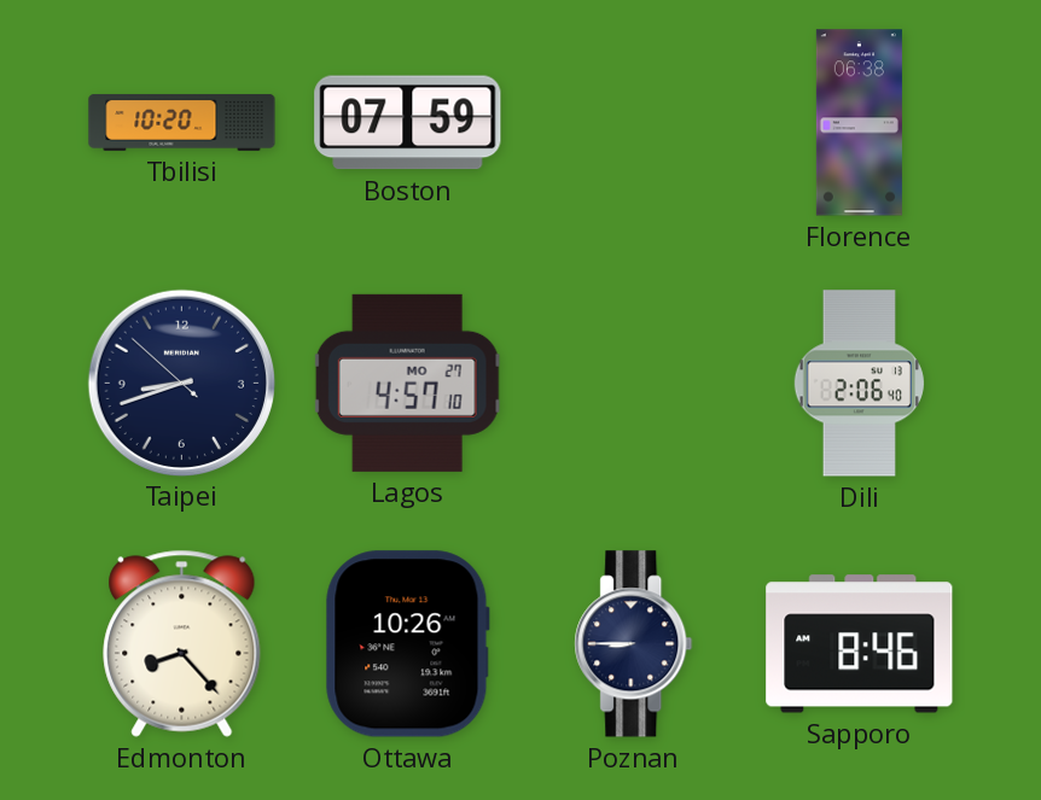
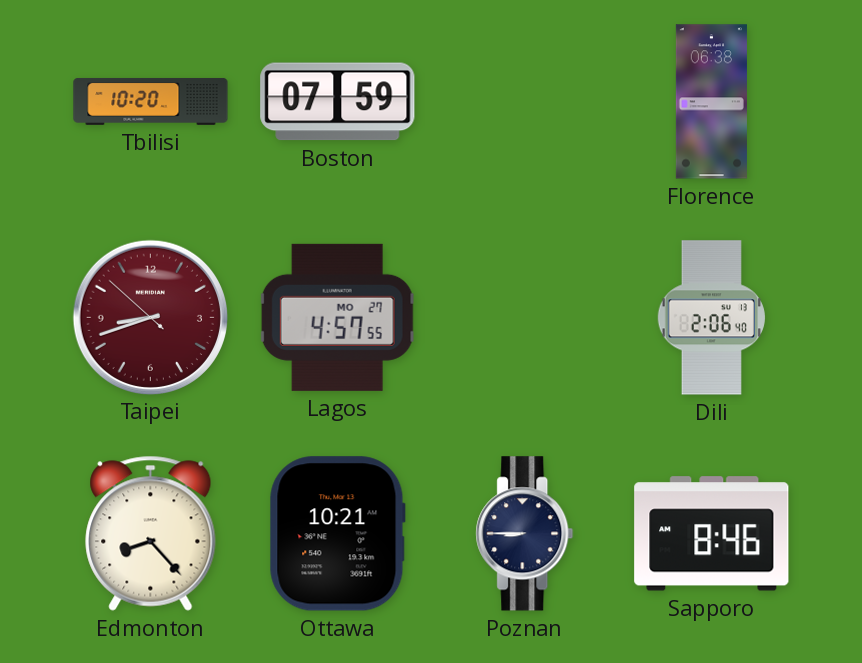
Taipei dial: navy -> burgundy (150, 317)
Lagos: 4:57:10 -> 4:57:55 (337, 317)
Ottawa: 10:26 -> 10:21 (337, 534)
